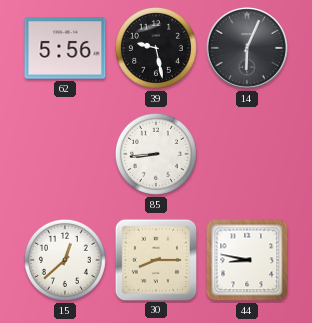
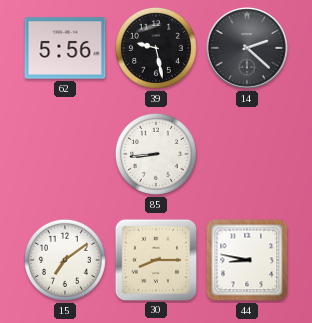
14: 6:04 -> 2:22 (248, 49)
15: 12:38 -> 7:09 (65, 260)
